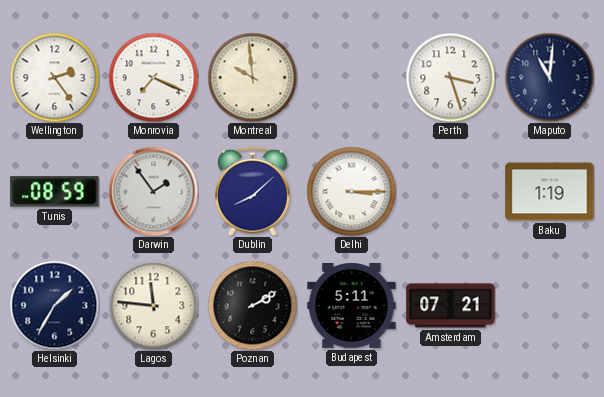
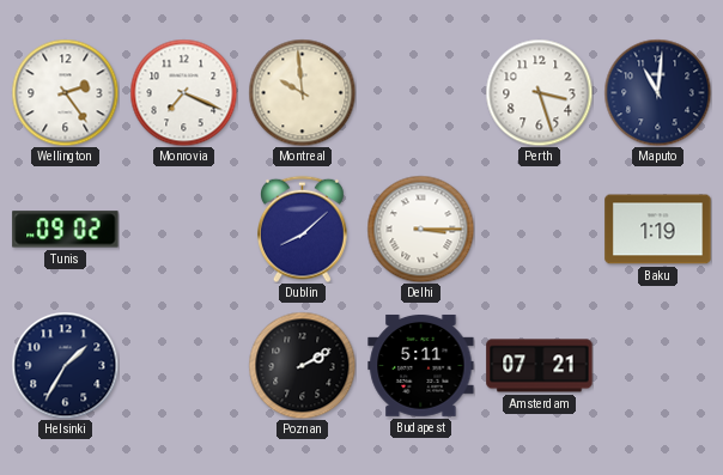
Tunis: 08:59 -> 09:02 (66, 230)
Darwin: 1:54 -> none (153, 191)
Lagos: 11:46 -> none (153, 305)
